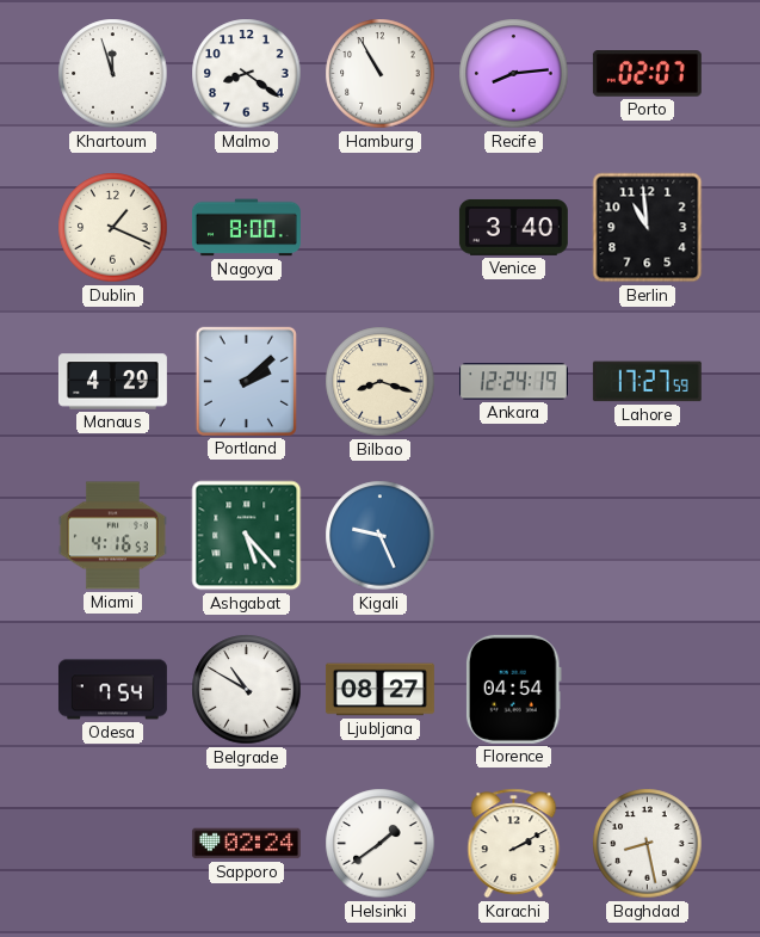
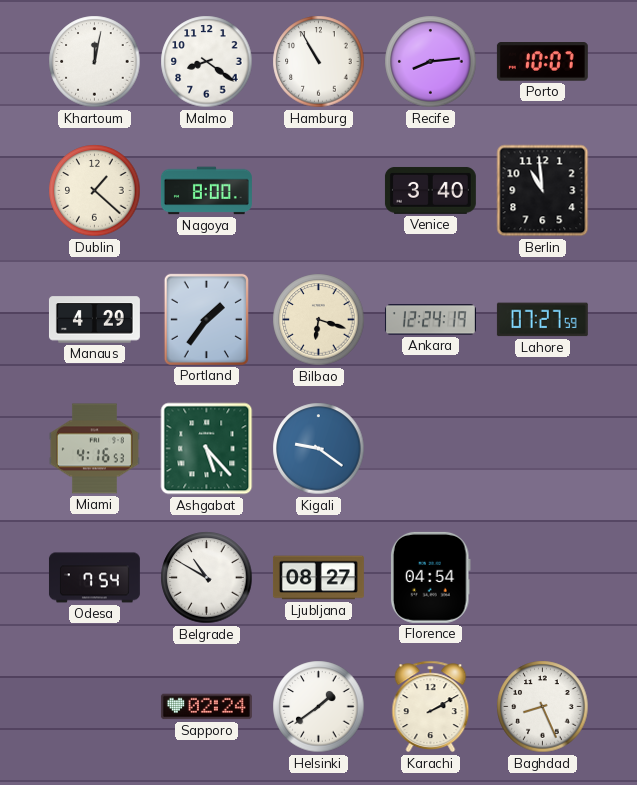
Khartoum: 11:57 -> 12:02 (95, 62)
Porto: 02:07 -> 10:07 (542, 62)
Dublin: 1:19 -> 1:22 (95, 191)
Portland: 2:08 -> 1:36 (206, 319)
Bilbao: 8:18 -> 6:18 (319, 320)
Lahore: 17:27 -> 07:27 (542, 320)
Kigali: 9:26 -> 9:21 (319, 449)
Baghdad: 8:28 -> 8:26 (543, 707)
